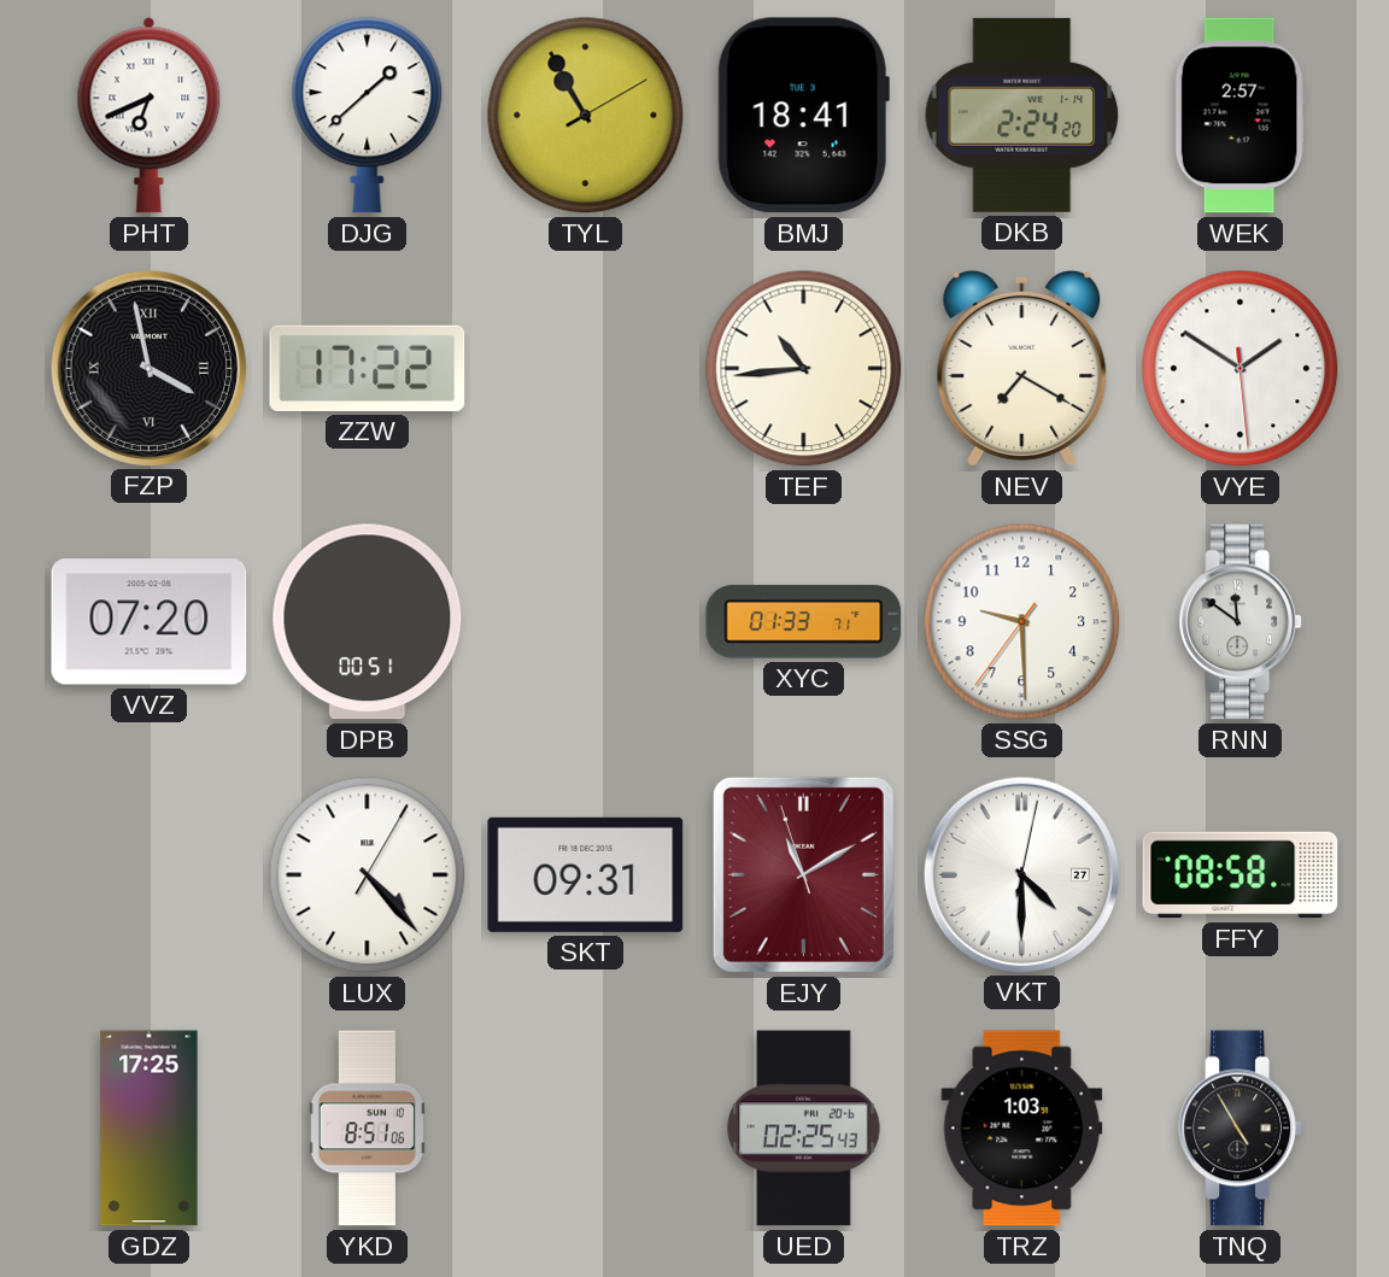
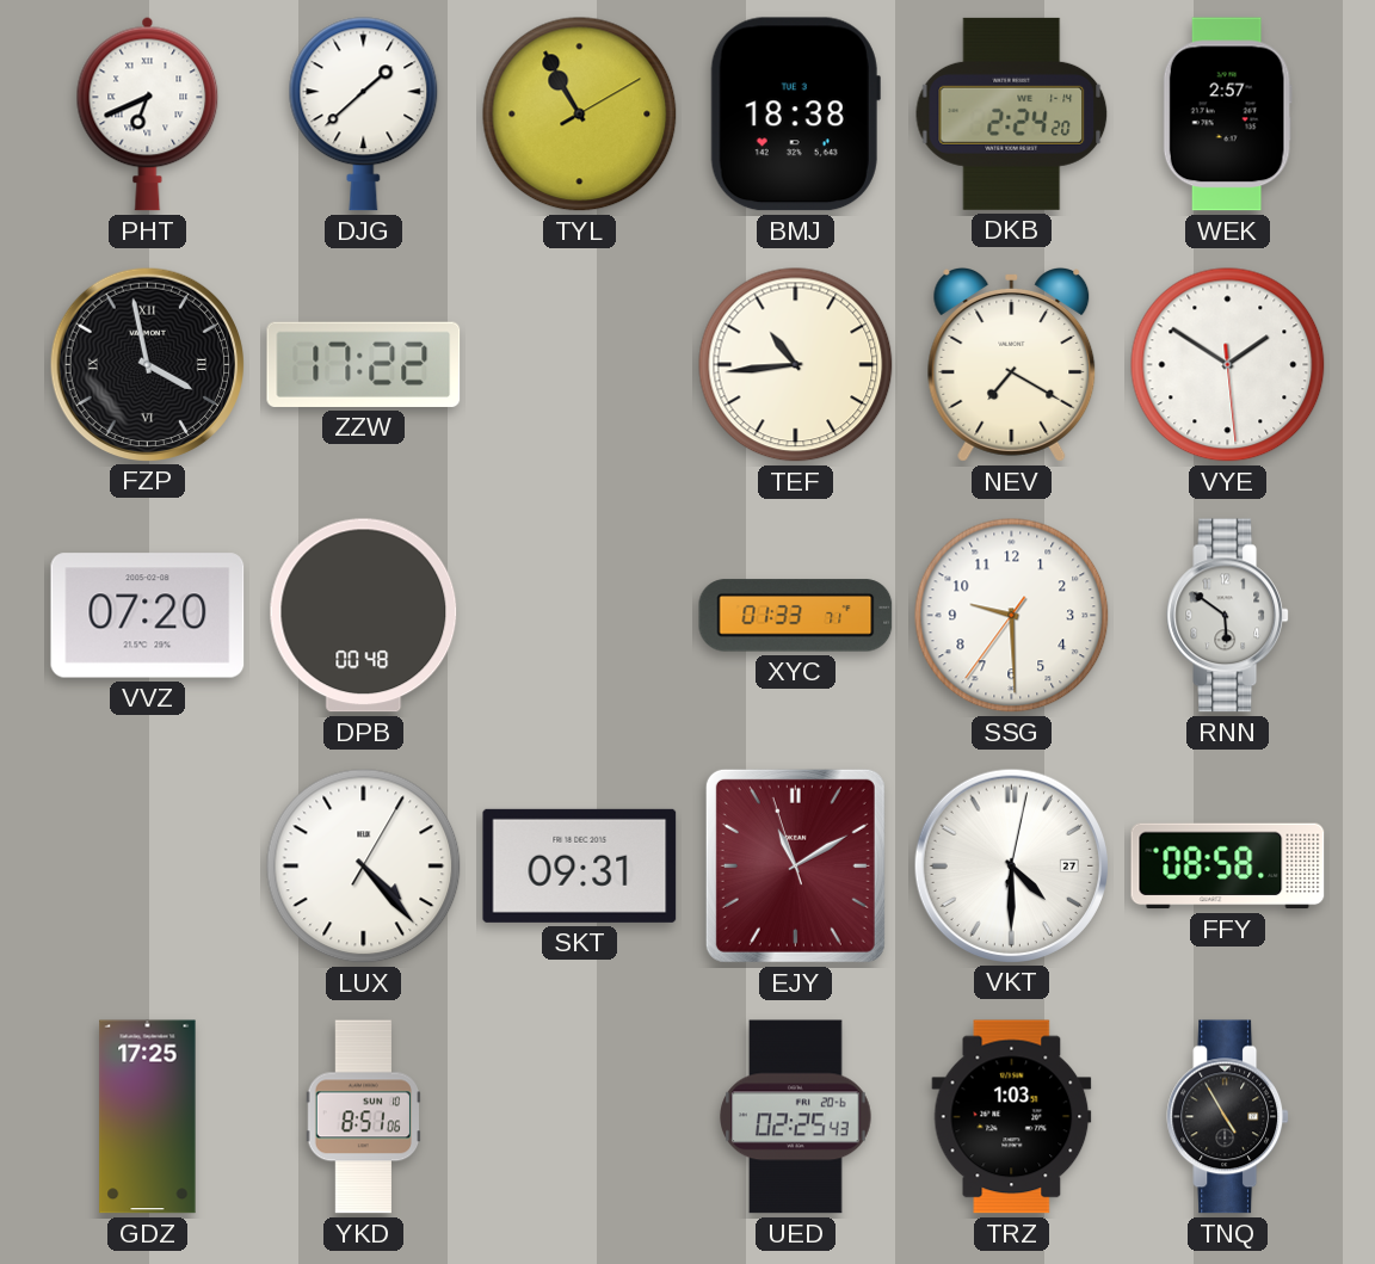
BMJ: 18:41 -> 18:38 (795, 115)
DPB: 00:51 -> 00:48 (364, 616)
RNN: 11:51 -> 5:51 (1228, 616)
